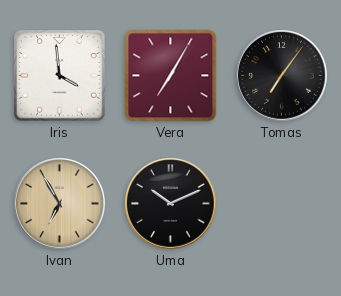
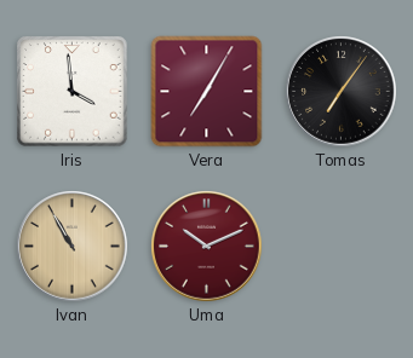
Ivan: 6:55 -> 10:55 (73, 247)
Uma dial: black -> burgundy (207, 247)
